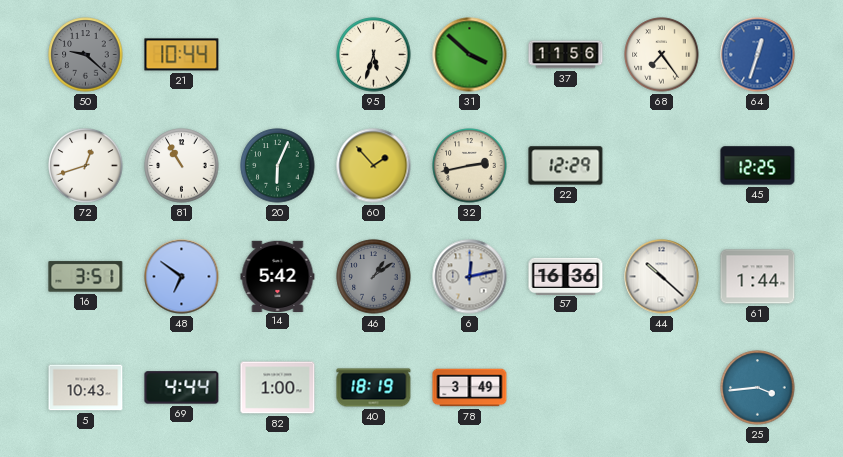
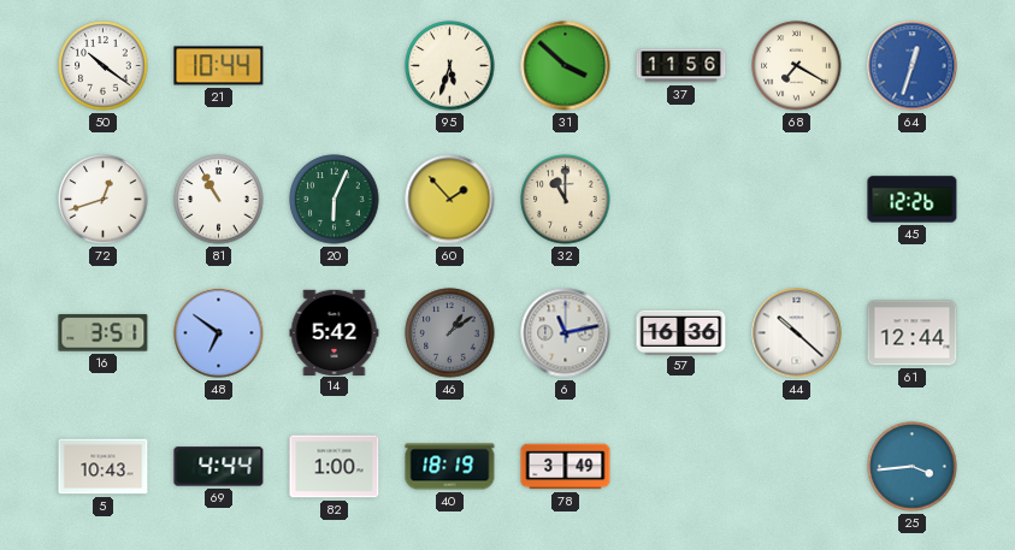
50: 9:22 -> 10:21 (104, 66)
50 dial: grey -> white (104, 66)
68: 7:24 -> 7:20 (797, 66)
32: 2:43 -> 11:00 (566, 200)
22: 12:29 -> none (566, 166)
45: 12:25 -> 12:26 (913, 200)
6: 12:13 -> 11:13 (566, 333)
61: 1:44 -> 12:44 (913, 333)
